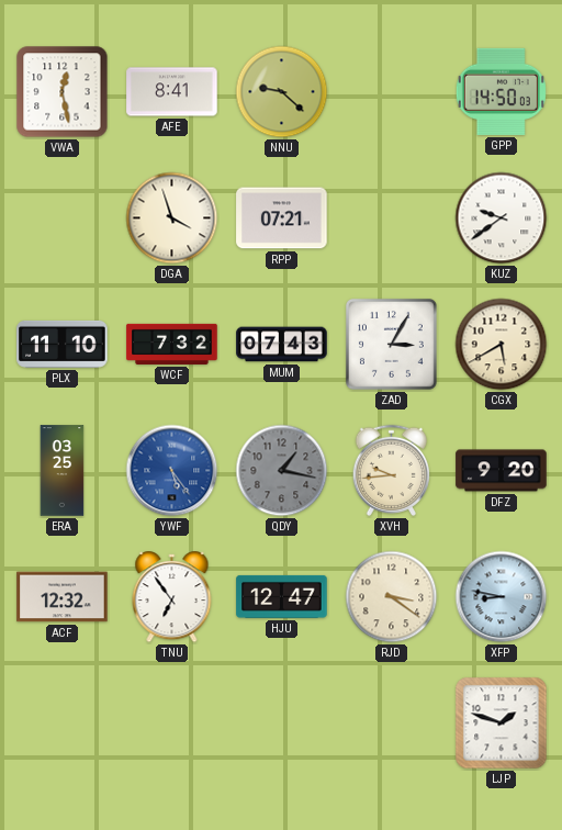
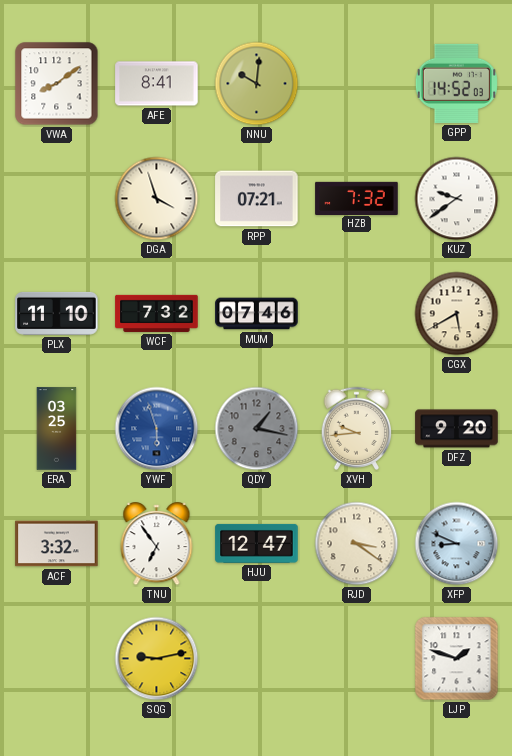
VWA: 12:28 -> 8:09 (57, 84)
NNU: 9:22 -> 10:01 (257, 84)
GPP: 14:50 -> 14:52 (456, 83)
HZB: none -> 7:32 (357, 198)
MUM: 07:43 -> 07:46 (257, 314)
ZAD: 3:05 -> none (391, 344)
YWF: 5:24 -> 5:57 (157, 429)
ACF: 12:32 -> 3:32 (57, 544)
XFP: 8:47 -> 8:49 (457, 544)
SQG: none -> 9:13 (157, 659)
